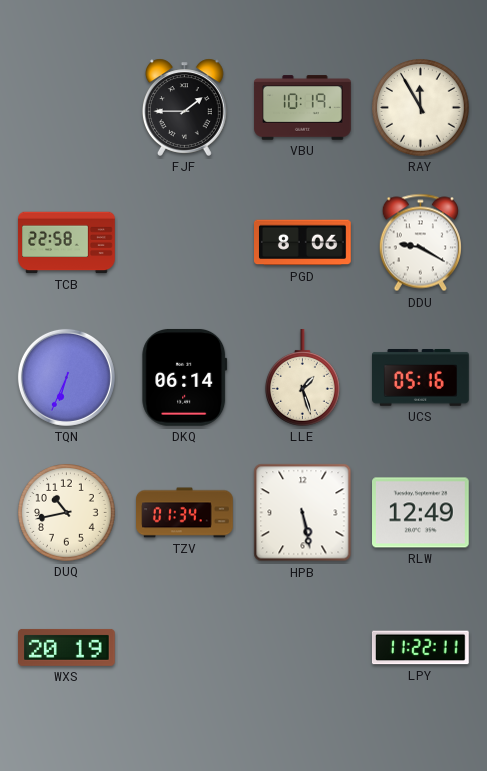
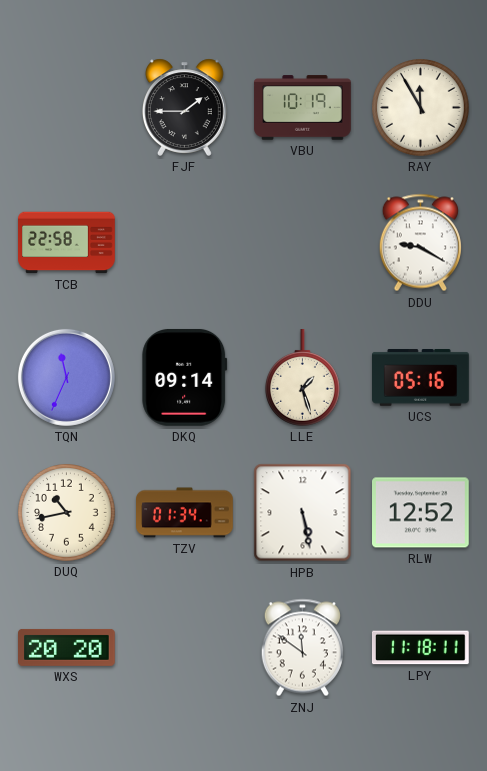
PGD: 8:06 -> none (303, 243)
TQN: 6:34 -> 11:34 (66, 377)
DKQ: 06:14 -> 09:14 (185, 377)
RLW: 12:49 -> 12:52 (421, 513)
WXS: 20:19 -> 20:20 (67, 647)
ZNJ: none -> 11:51 (302, 648)
LPY: 11:22 -> 11:18 (421, 648)
